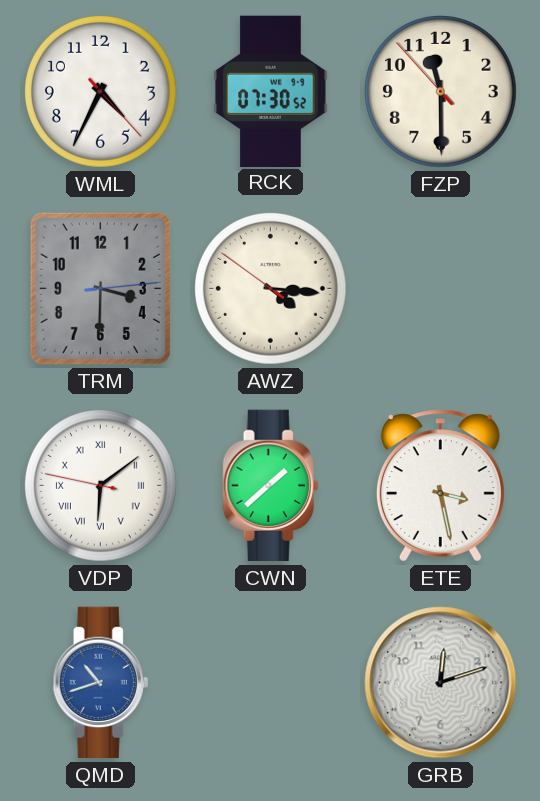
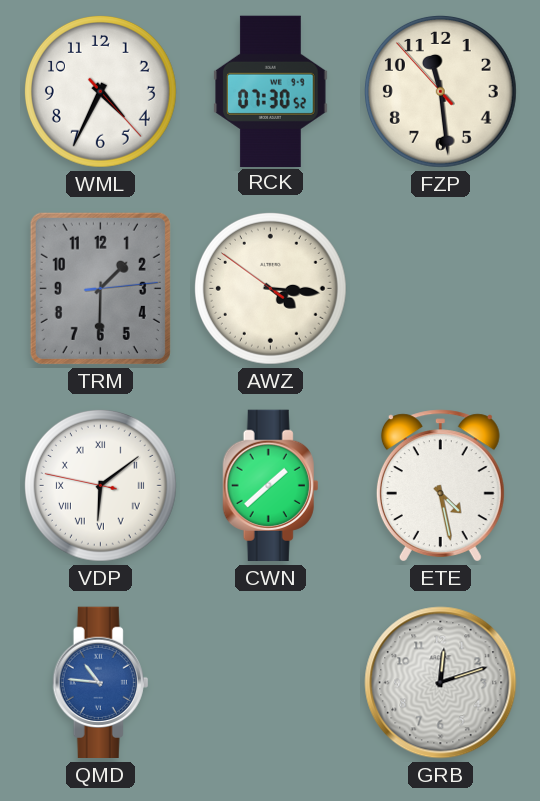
FZP: 11:29 -> 11:28 (440, 91)
TRM: 3:30 -> 1:30 (100, 288)
ETE: 3:28 -> 4:28 (440, 486)
QMD: 10:42 -> 10:46 (101, 683)
